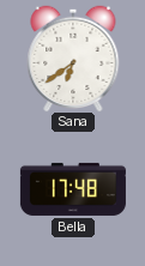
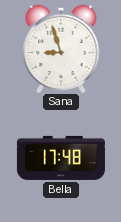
Sana: 6:39 -> 8:57 (61, 49)
